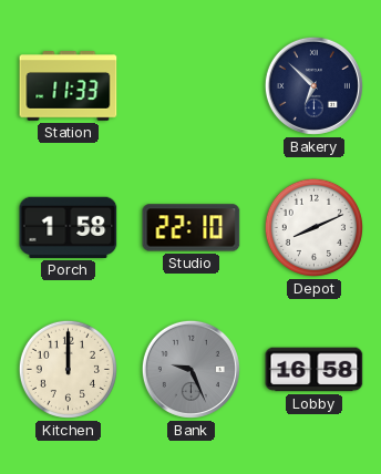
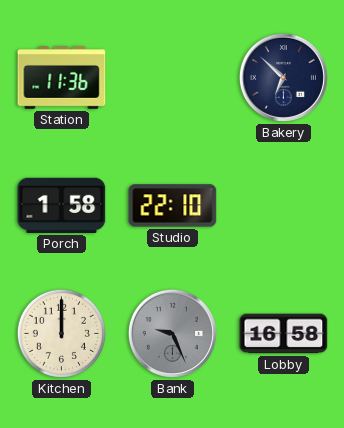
Station: 11:33 -> 11:36 (62, 78)
Depot: 8:11 -> none (313, 227)
